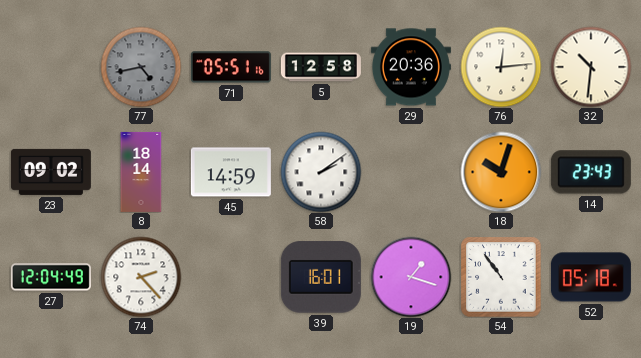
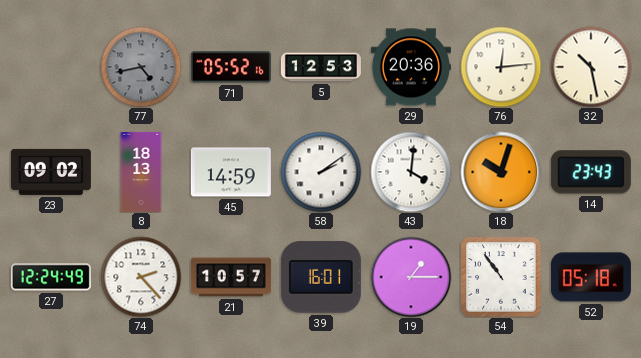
71: 05:51 -> 05:52 (231, 67)
5: 12:58 -> 12:53 (321, 67)
32: 10:31 -> 10:28 (591, 67)
8: 18:14 -> 18:13 (141, 172)
43: none -> 4:01 (411, 172)
27: 12:04 -> 12:24 (51, 277)
21: none -> 10:57 (231, 277)
19: 1:18 -> 1:15 (411, 277)
